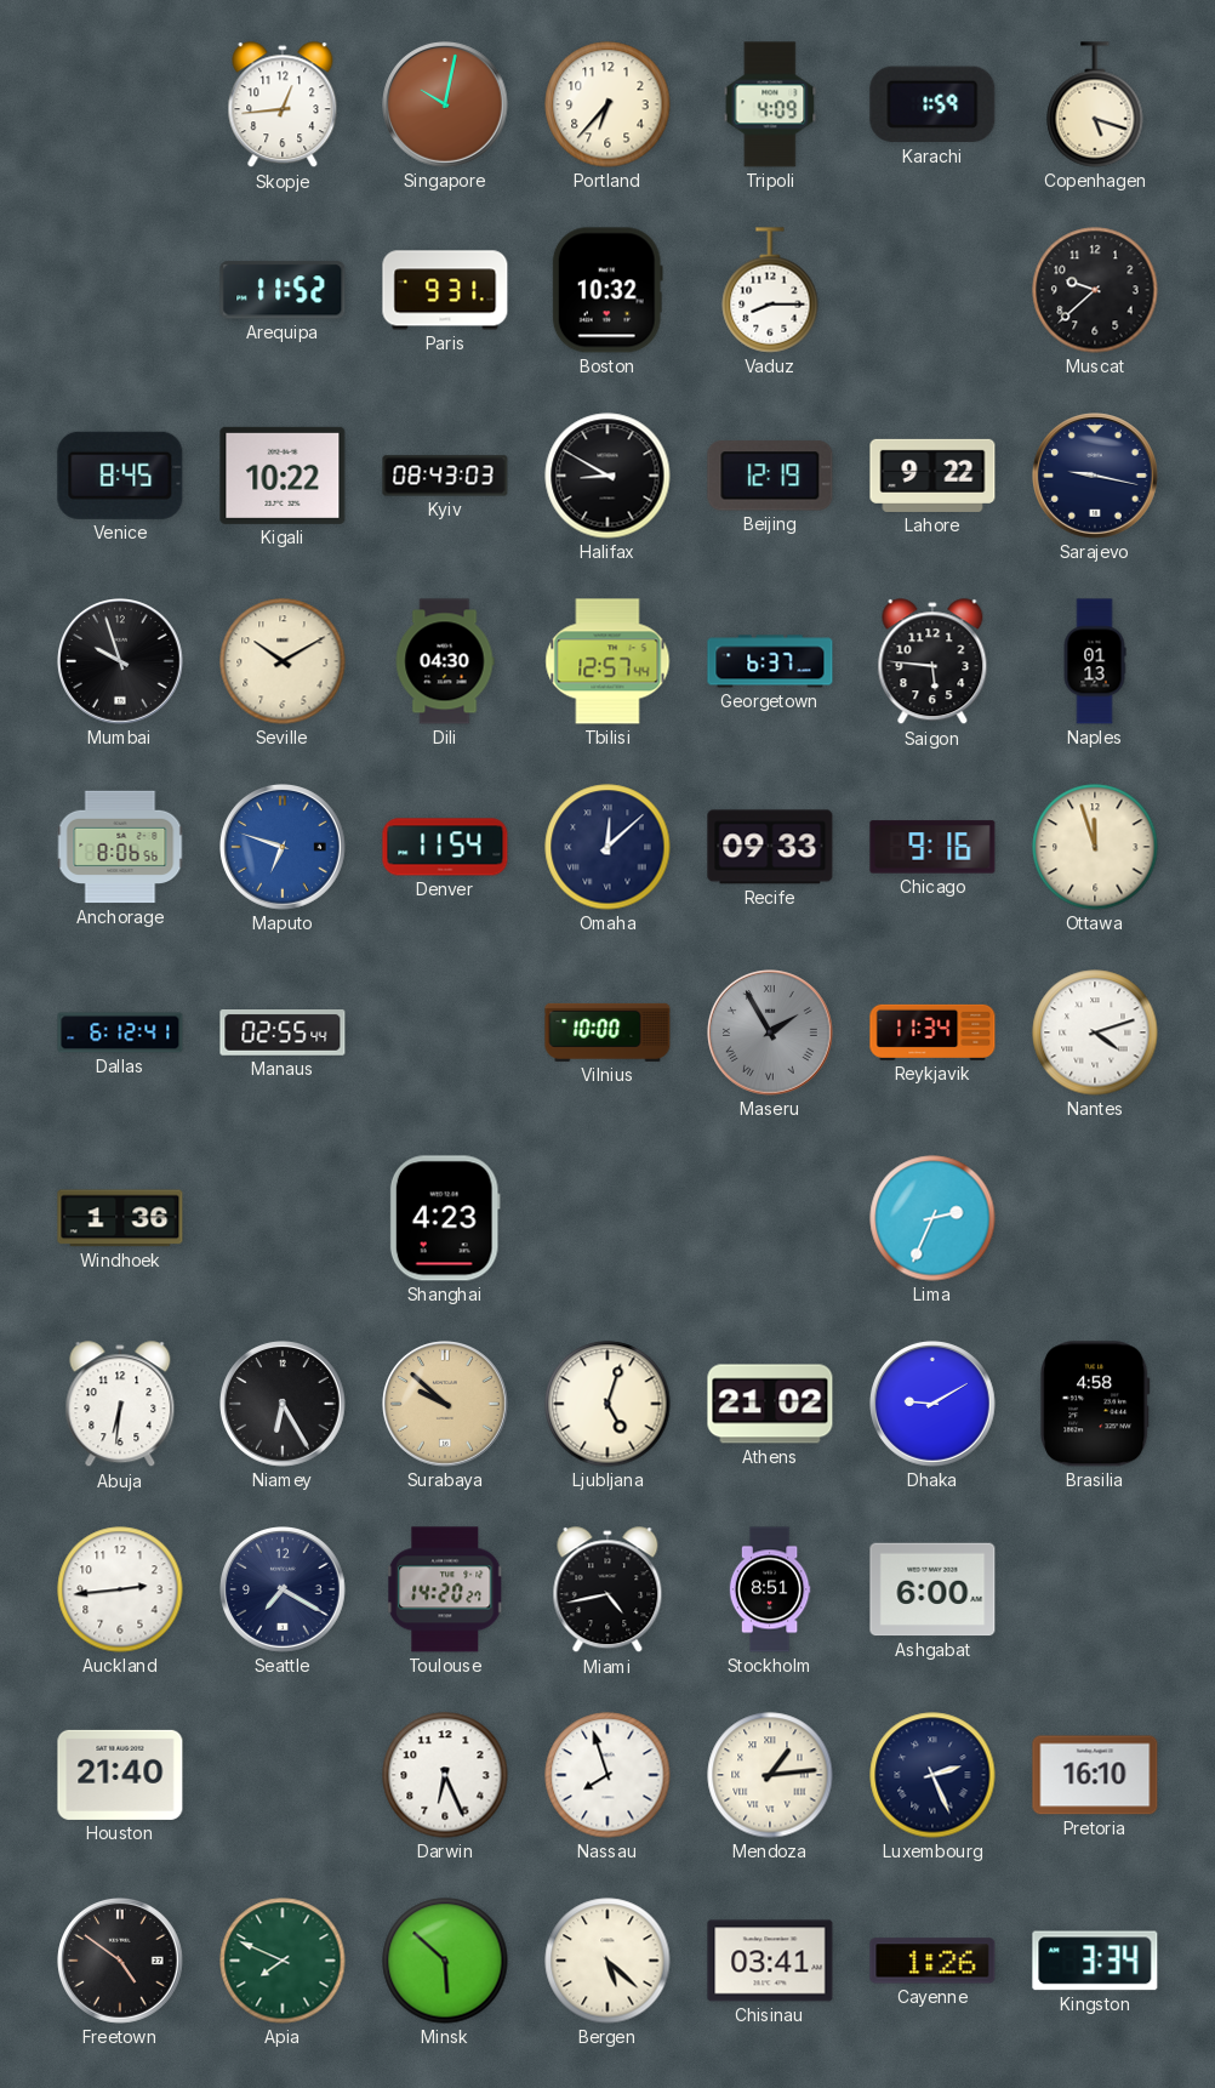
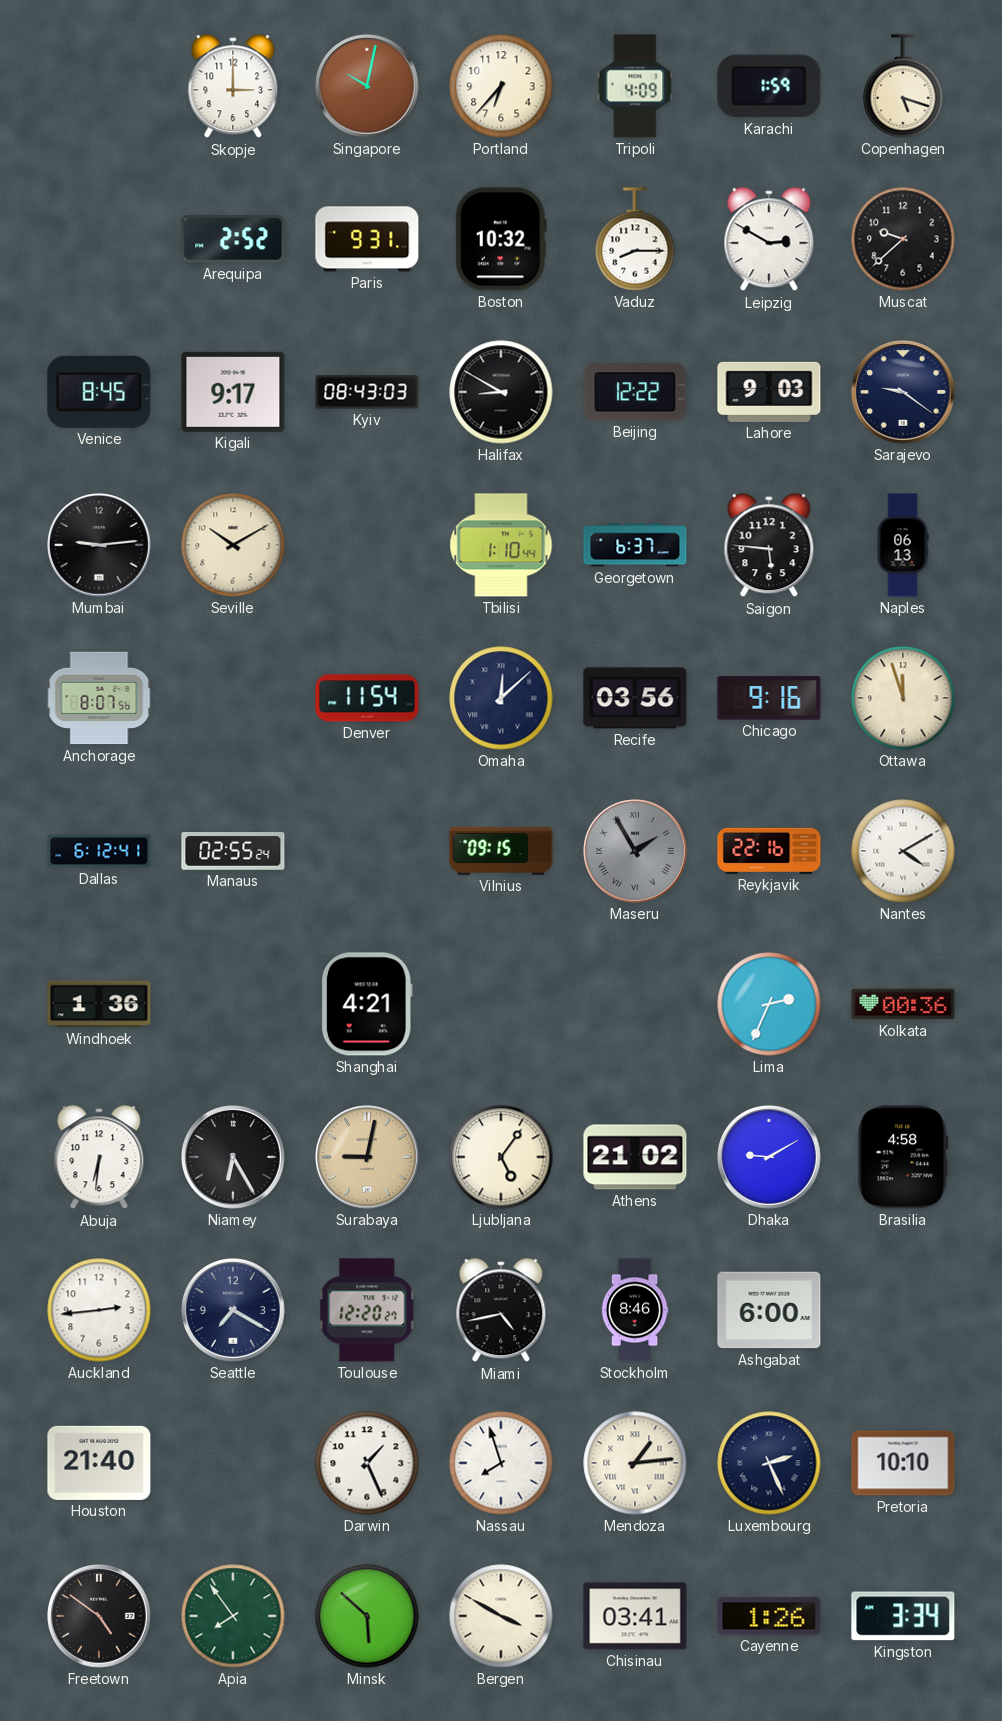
Skopje: 12:44 -> 3:00 (233, 87)
Arequipa: 11:52 -> 2:52 (233, 239)
Leipzig: none -> 2:50 (769, 240)
Kigali: 10:22 -> 9:17 (233, 392)
Beijing: 12:19 -> 12:22 (635, 392)
Lahore: 9:22 -> 9:03 (769, 392)
Sarajevo: 9:17 -> 9:21 (904, 393)
Mumbai: 9:57 -> 9:14 (100, 546)
Dili: 04:30 -> none (445, 661)
Tbilisi: 12:57 -> 1:10 (501, 545)
Naples: 01:13 -> 06:13 (903, 545)
Anchorage: 8:06 -> 8:07 (99, 698)
Maputo: 6:48 -> none (284, 848)
Recife: 09:33 -> 03:56 (635, 698)
Manaus: 02:55:44 -> 02:55:24 (233, 852)
Vilnius: 10:00 -> 09:15 (501, 851)
Reykjavik: 11:34 -> 22:16 (769, 851)
Nantes: 4:12 -> 4:10 (903, 851)
Shanghai: 4:23 -> 4:21 (367, 1004)
Kolkata: none -> 00:36 (903, 1004)
Surabaya: 9:52 -> 9:02 (368, 1158)
Ljubljana: 5:03 -> 5:06 (501, 1157)
Toulouse: 14:20 -> 12:20 (367, 1310)
Stockholm: 8:51 -> 8:46 (635, 1310)
Darwin: 6:26 -> 1:26 (367, 1463)
Pretoria: 16:10 -> 10:10 (903, 1463)
Apia: 7:49 -> 7:54 (233, 1616)
Bergen: 5:22 -> 3:50 (501, 1616)
